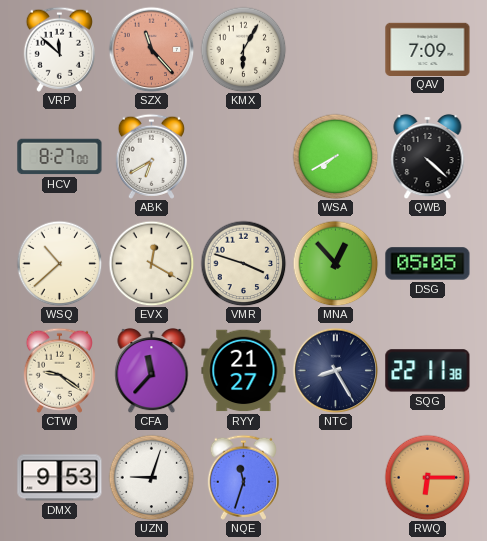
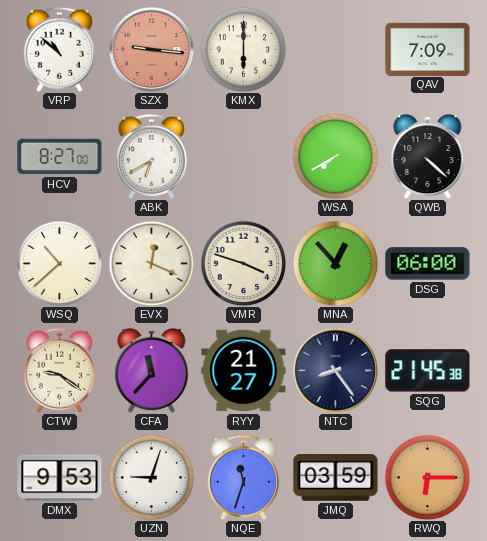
VRP: 11:52 -> 10:52 (59, 49)
SZX: 11:23 -> 9:16 (151, 49)
KMX: 6:05 -> 6:00 (243, 49)
EVX: 12:20 -> 12:19 (151, 263)
DSG: 05:05 -> 06:00 (428, 264)
NTC: 8:25 -> 8:24 (335, 370)
SQG: 22:11 -> 21:45 (428, 371)
JMQ: none -> 03:59 (336, 478)
